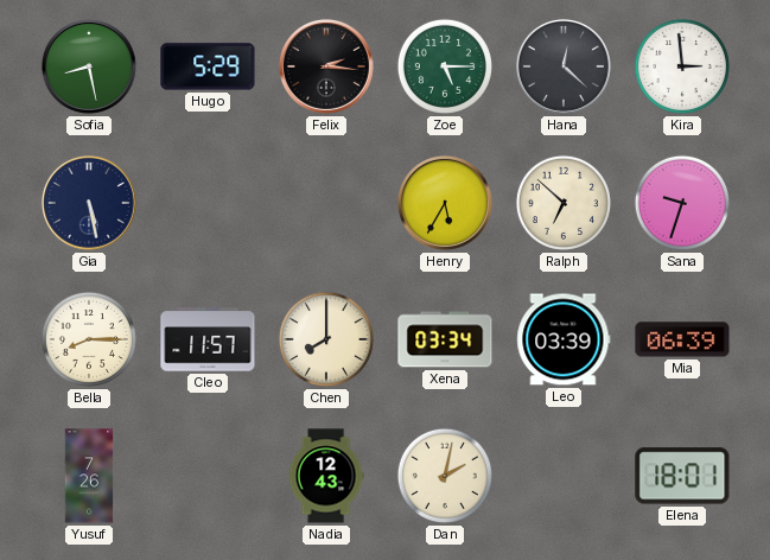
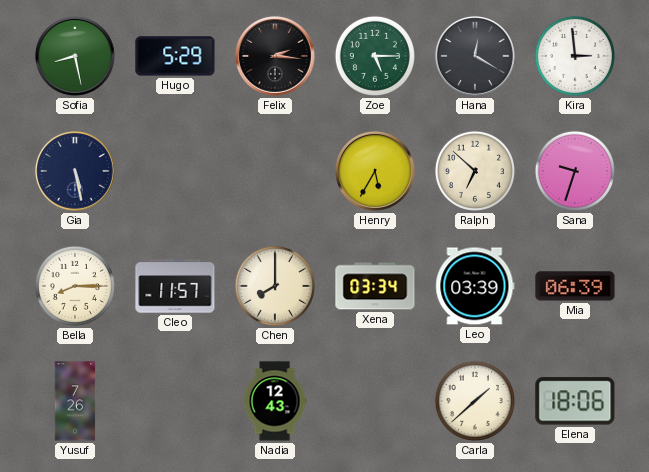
Hana: 12:22 -> 12:20 (475, 56)
Dan: 2:02 -> none (445, 476)
Carla: none -> 1:38 (475, 401)
Elena: 18:01 -> 18:06 (575, 401)
